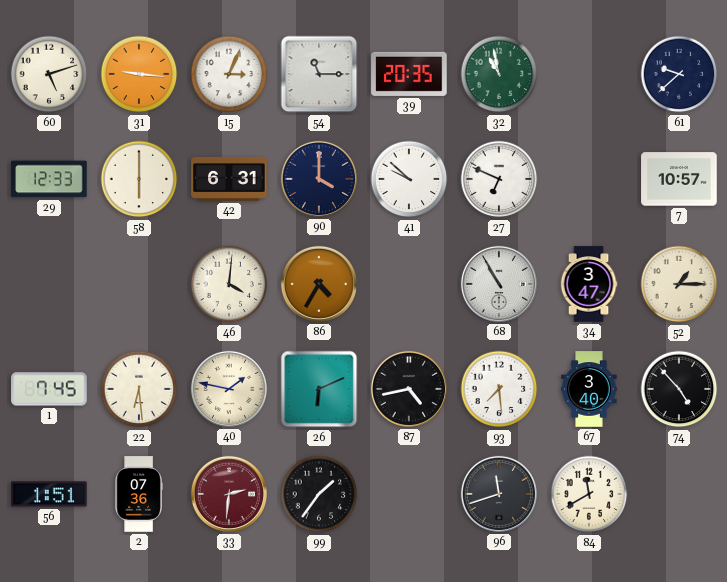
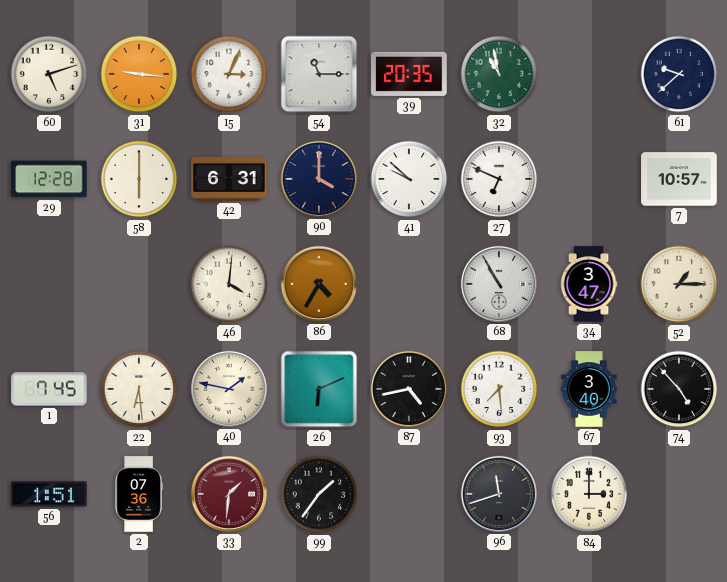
29: 12:33 -> 12:28 (49, 179)
33: 2:31 -> 1:31 (229, 494)
84: 11:40 -> 3:00 (589, 494)
